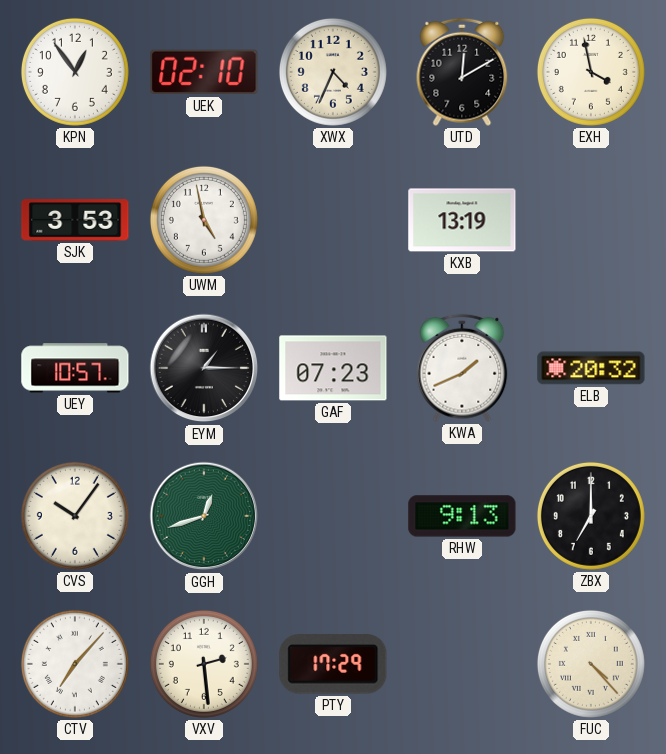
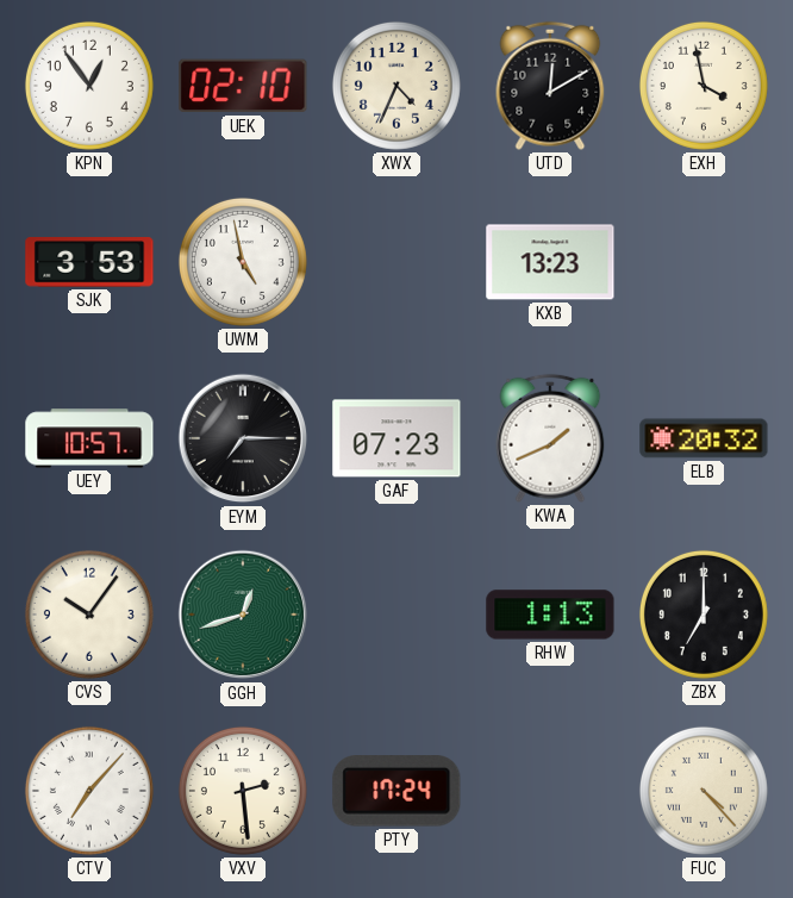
KXB: 13:19 -> 13:23 (550, 262)
EYM: 1:15 -> 7:15 (243, 438)
RHW: 9:13 -> 1:13 (550, 615)
PTY: 17:29 -> 17:24 (396, 791)
